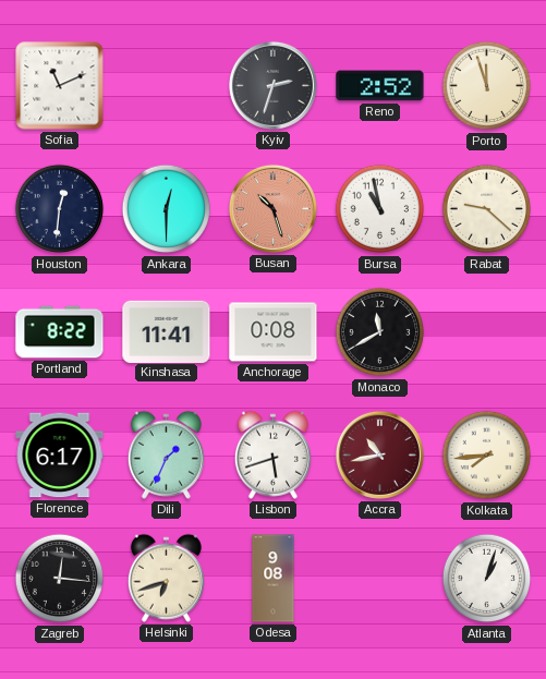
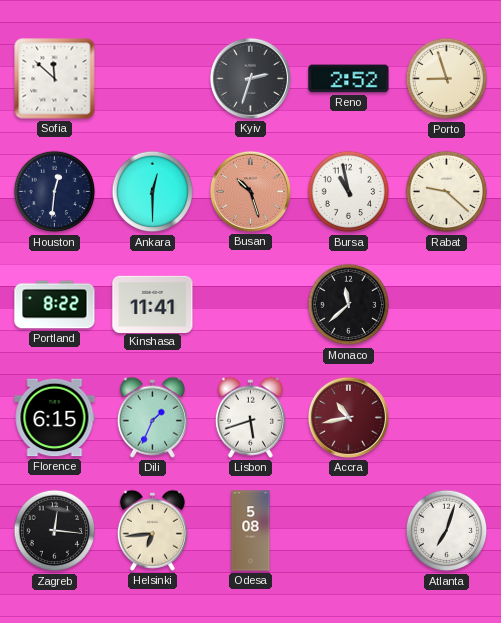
Sofia: 11:11 -> 11:52 (55, 79)
Porto: 11:57 -> 8:57 (447, 79)
Anchorage: 0:08 -> none (274, 332)
Monaco: 11:40 -> 11:38 (349, 305)
Florence: 6:17 -> 6:15 (55, 418)
Kolkata: 7:44 -> none (487, 456)
Helsinki: 6:42 -> 6:44 (152, 530)
Odesa: 9:08 -> 5:08 (251, 531)
Atlanta: 1:03 -> 7:03 (447, 531)
